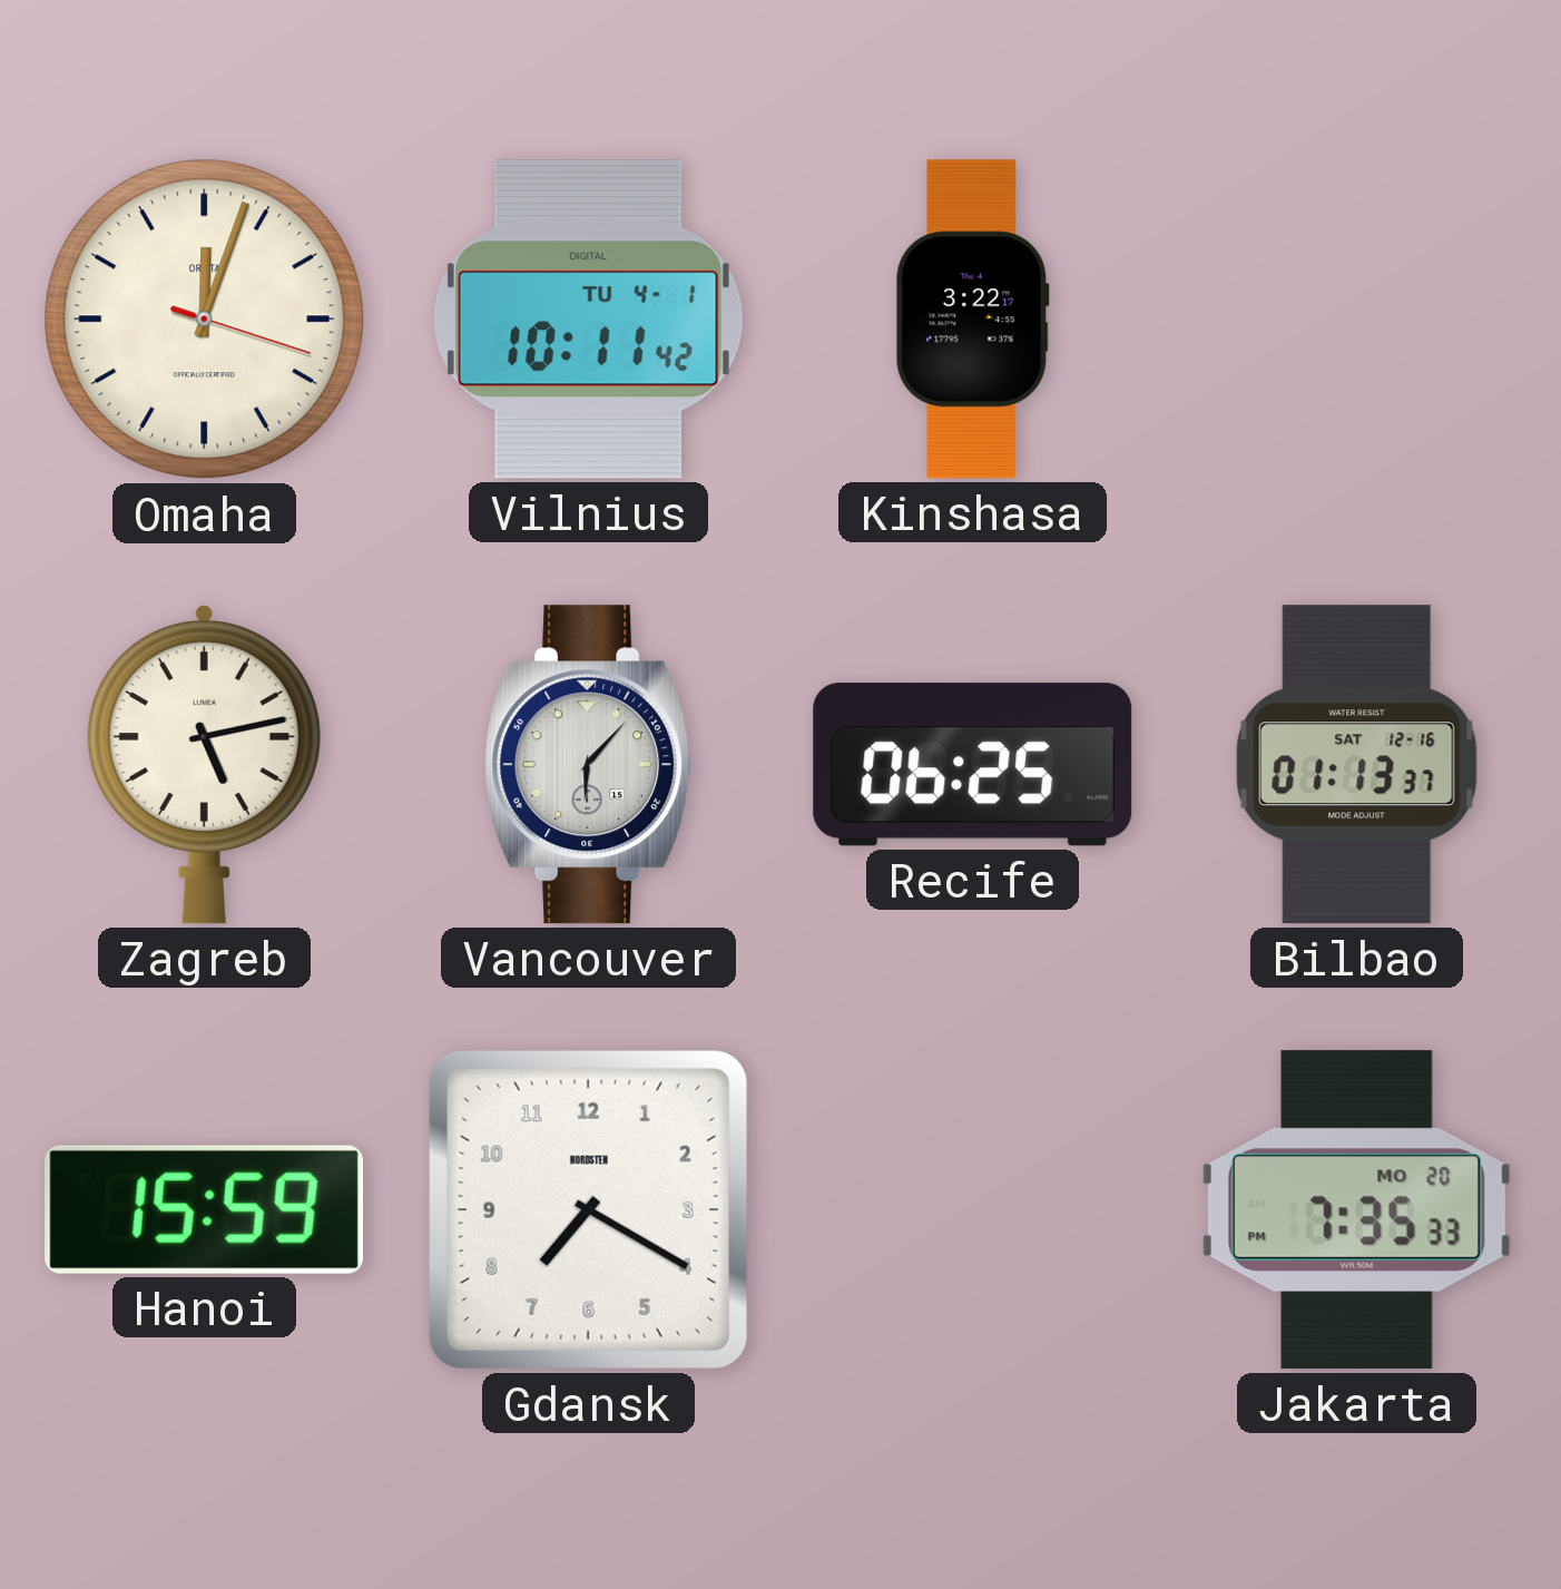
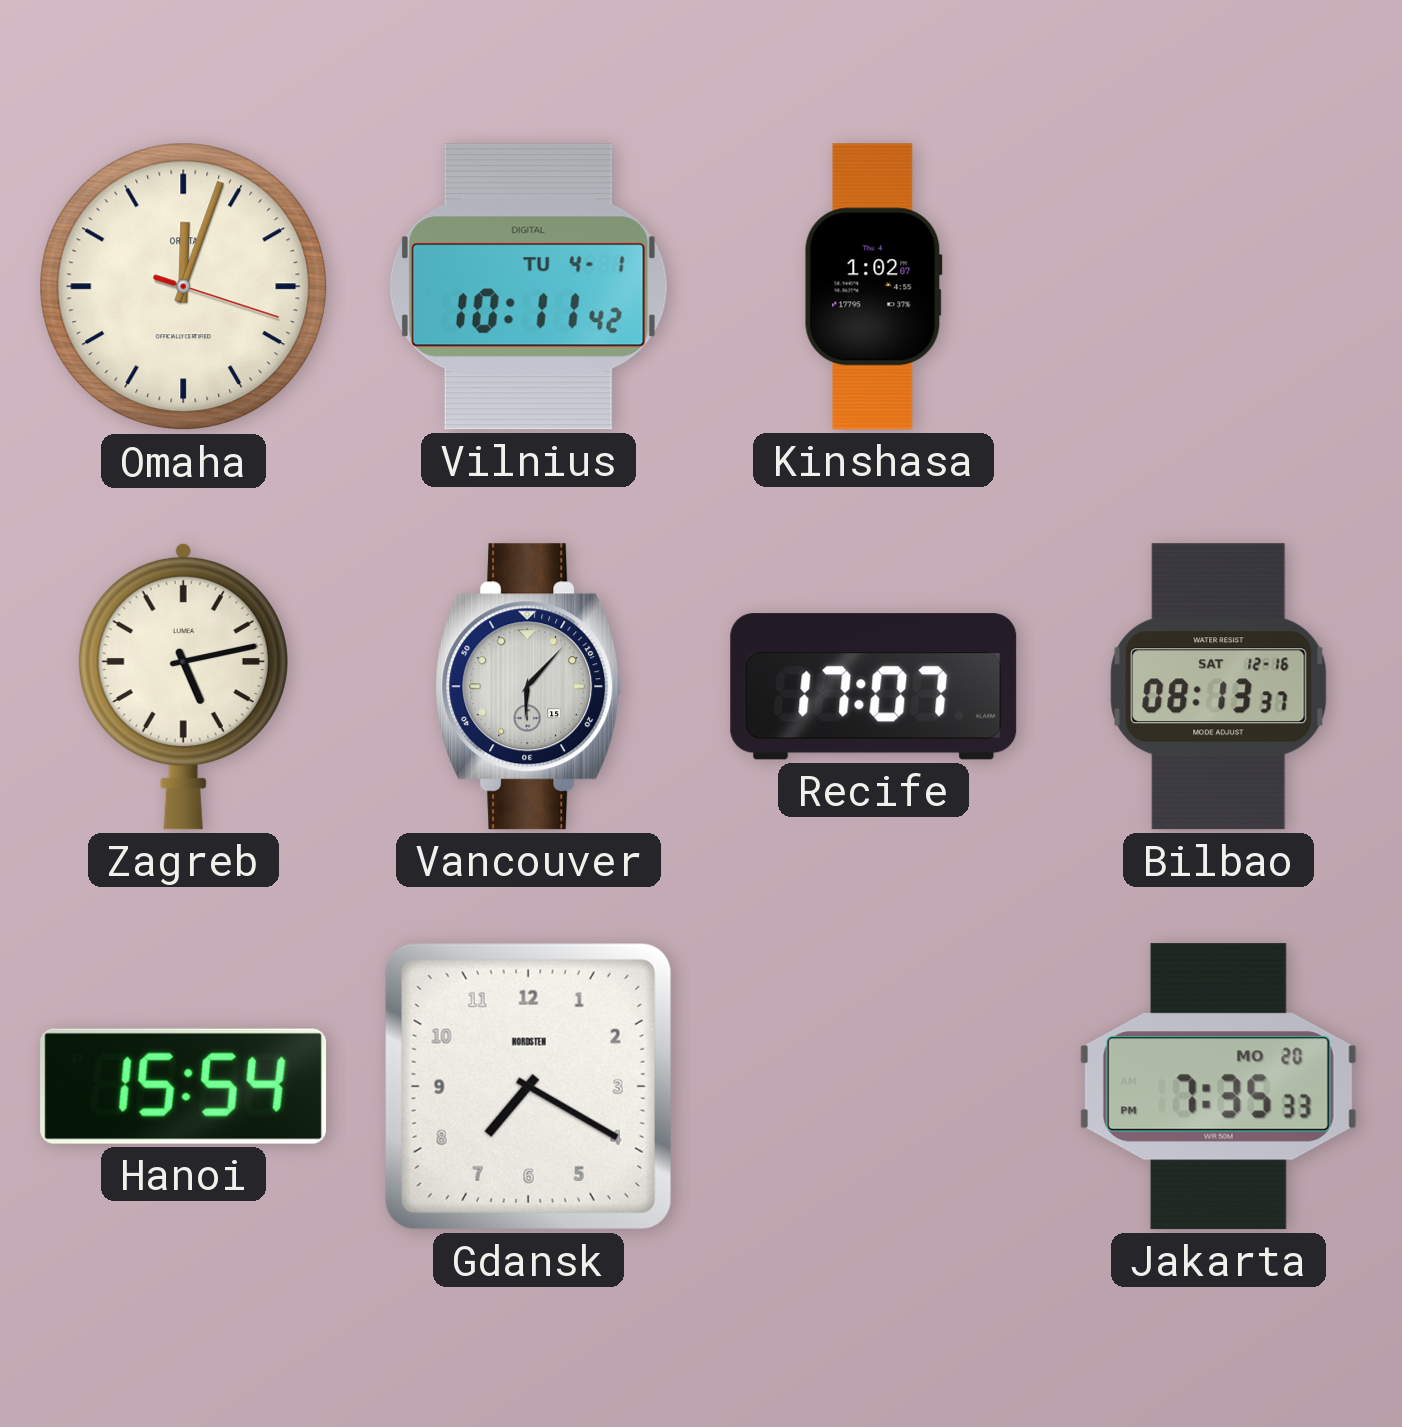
Kinshasa: 3:22 -> 1:02 (873, 287)
Recife: 06:25 -> 17:07 (874, 687)
Bilbao: 01:13 -> 08:13 (1219, 687)
Hanoi: 15:59 -> 15:54 (184, 1086)
